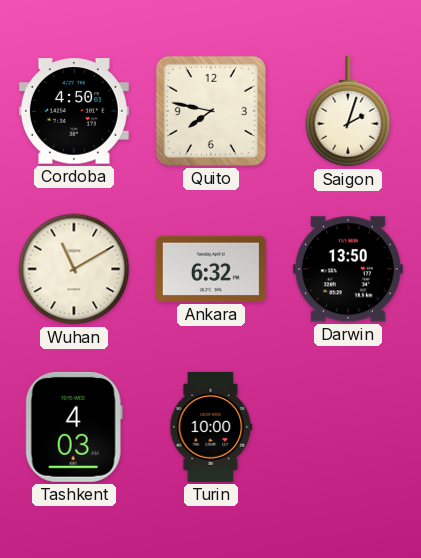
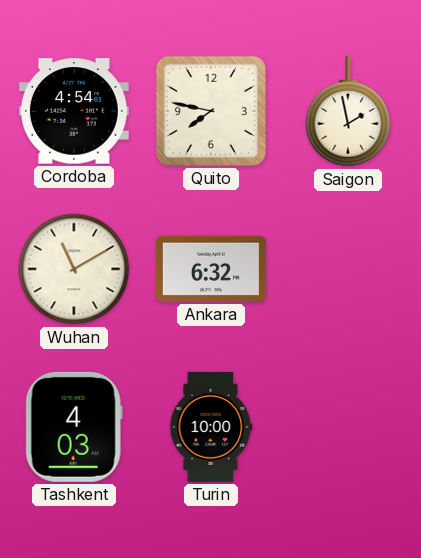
Cordoba: 4:50 -> 4:54 (74, 111)
Saigon: 2:03 -> 1:58 (348, 111)
Darwin: 13:50 -> none (348, 269)
